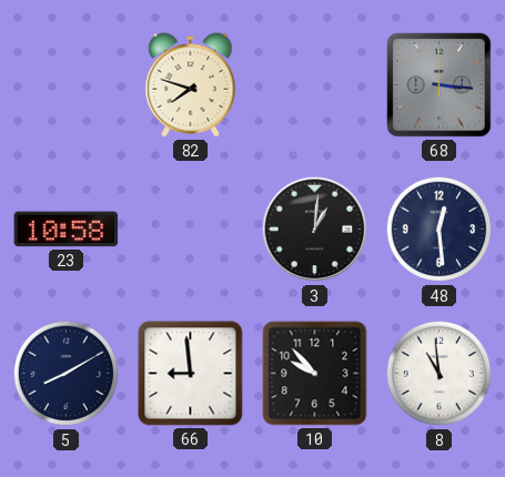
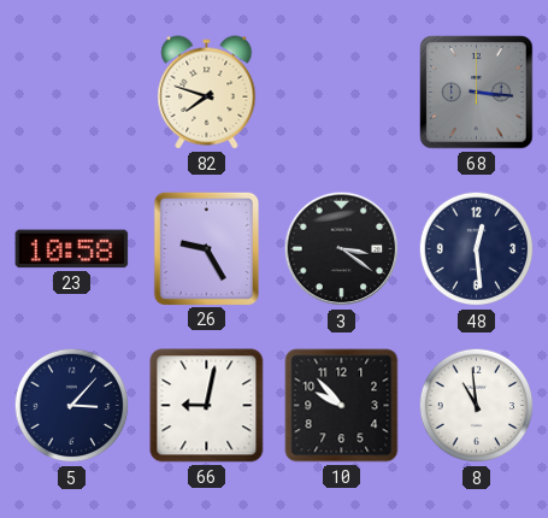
26: none -> 9:25 (206, 248)
3: 1:01 -> 3:21 (342, 249)
5: 8:10 -> 3:07 (72, 406)
66: 8:59 -> 9:02 (207, 406)
